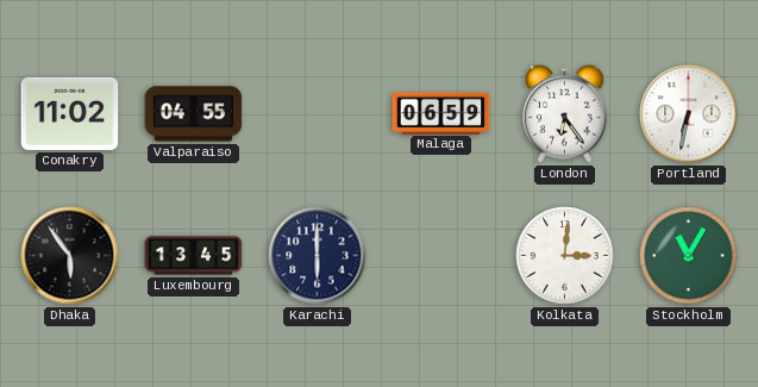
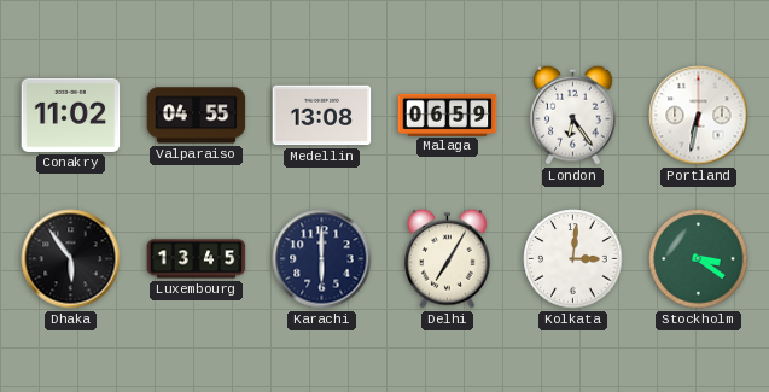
Medellin: none -> 13:08 (322, 116)
Delhi: none -> 7:05 (448, 258)
Stockholm: 11:05 -> 3:21 (699, 259)
